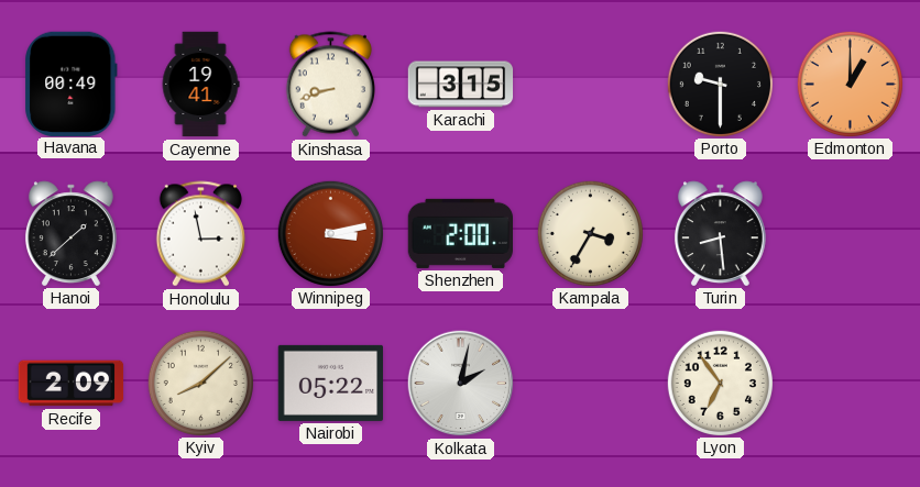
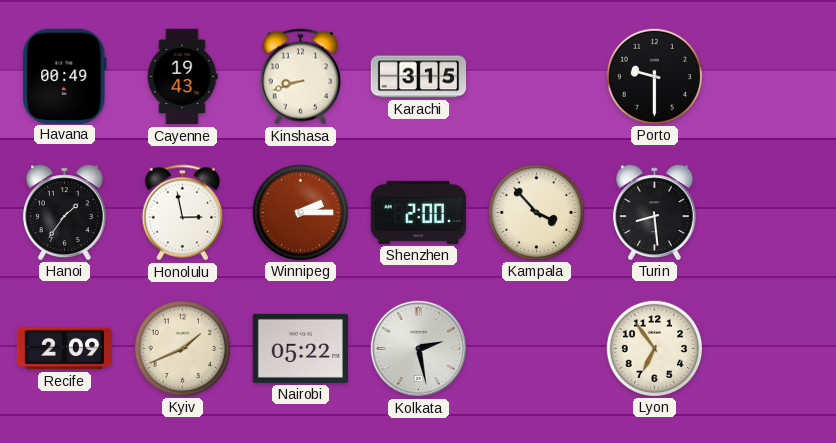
Cayenne: 19:41 -> 19:43 (182, 77)
Edmonton: 1:00 -> none (850, 84)
Hanoi: 1:38 -> 1:36 (64, 212)
Winnipeg: 3:13 -> 2:15 (300, 212)
Kampala: 3:35 -> 3:53 (536, 212)
Kyiv: 8:08 -> 1:41 (182, 348)
Kolkata: 2:02 -> 2:28 (419, 349)
